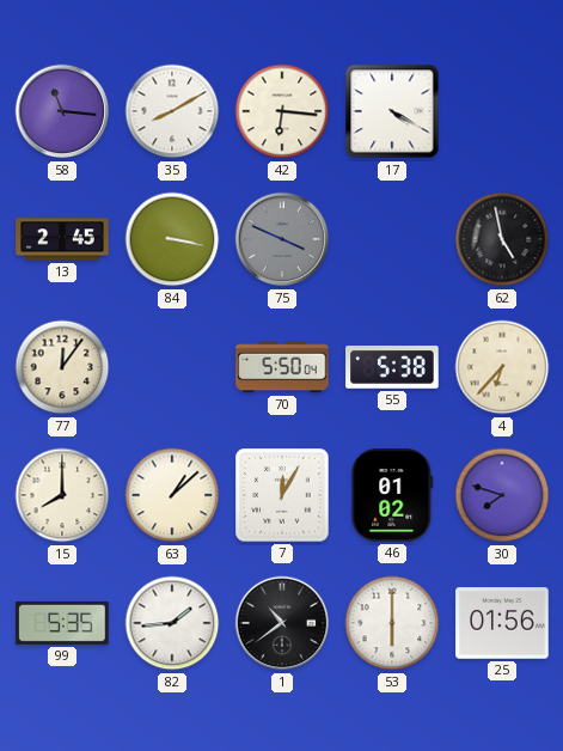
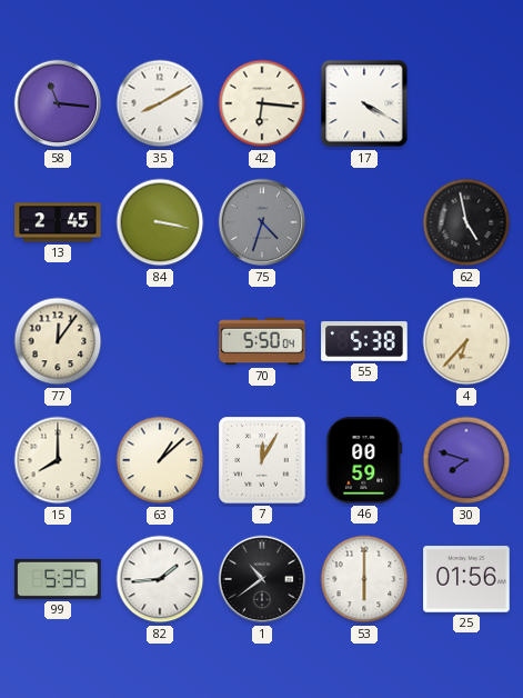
75: 3:49 -> 4:33 (262, 222)
46: 01:02 -> 00:59 (364, 460)
